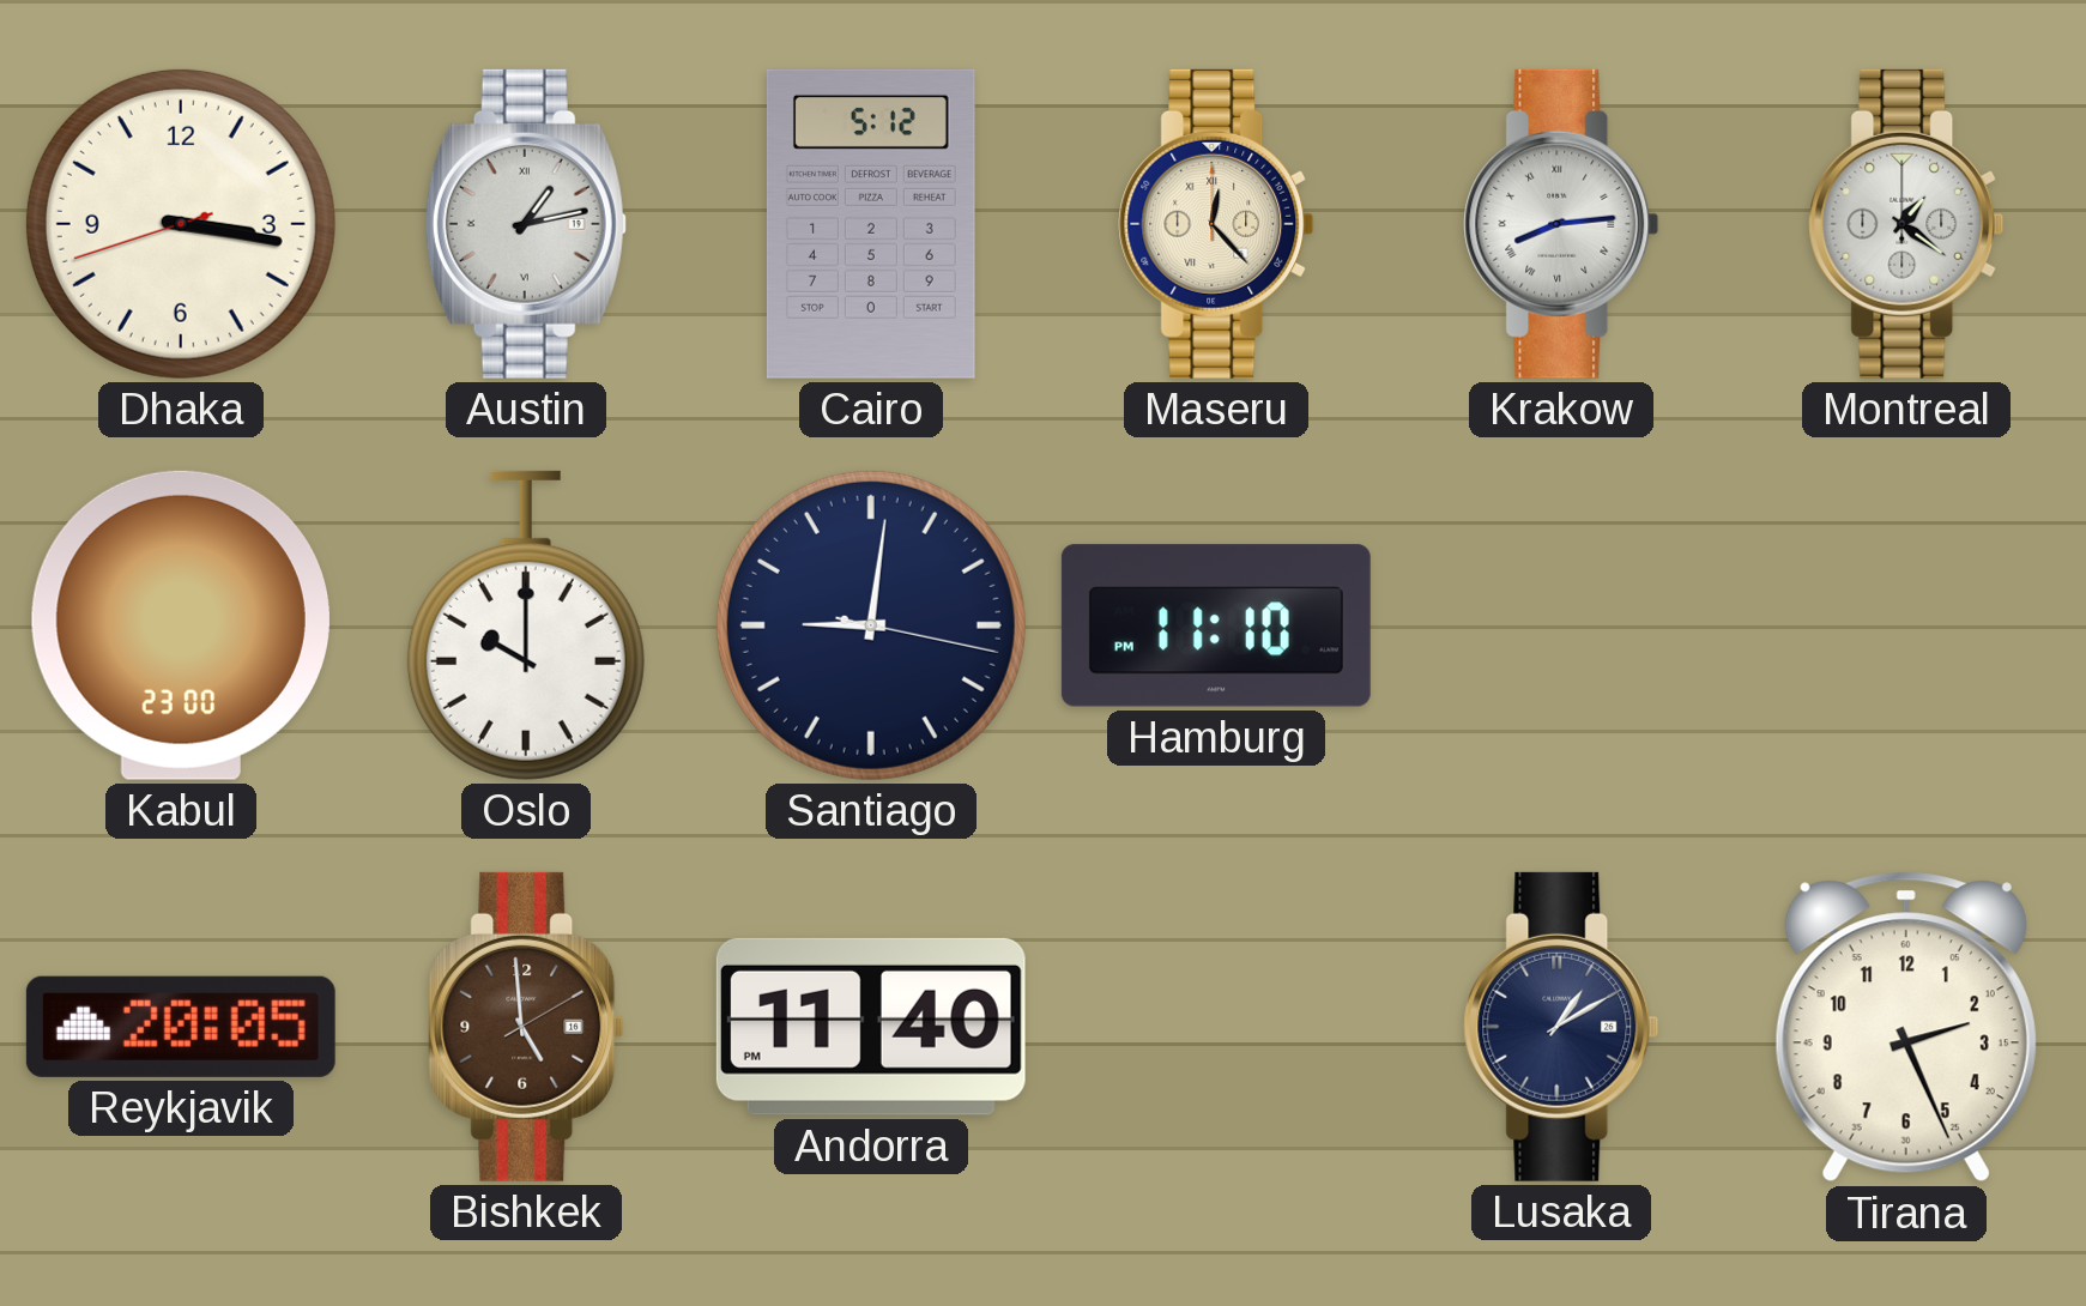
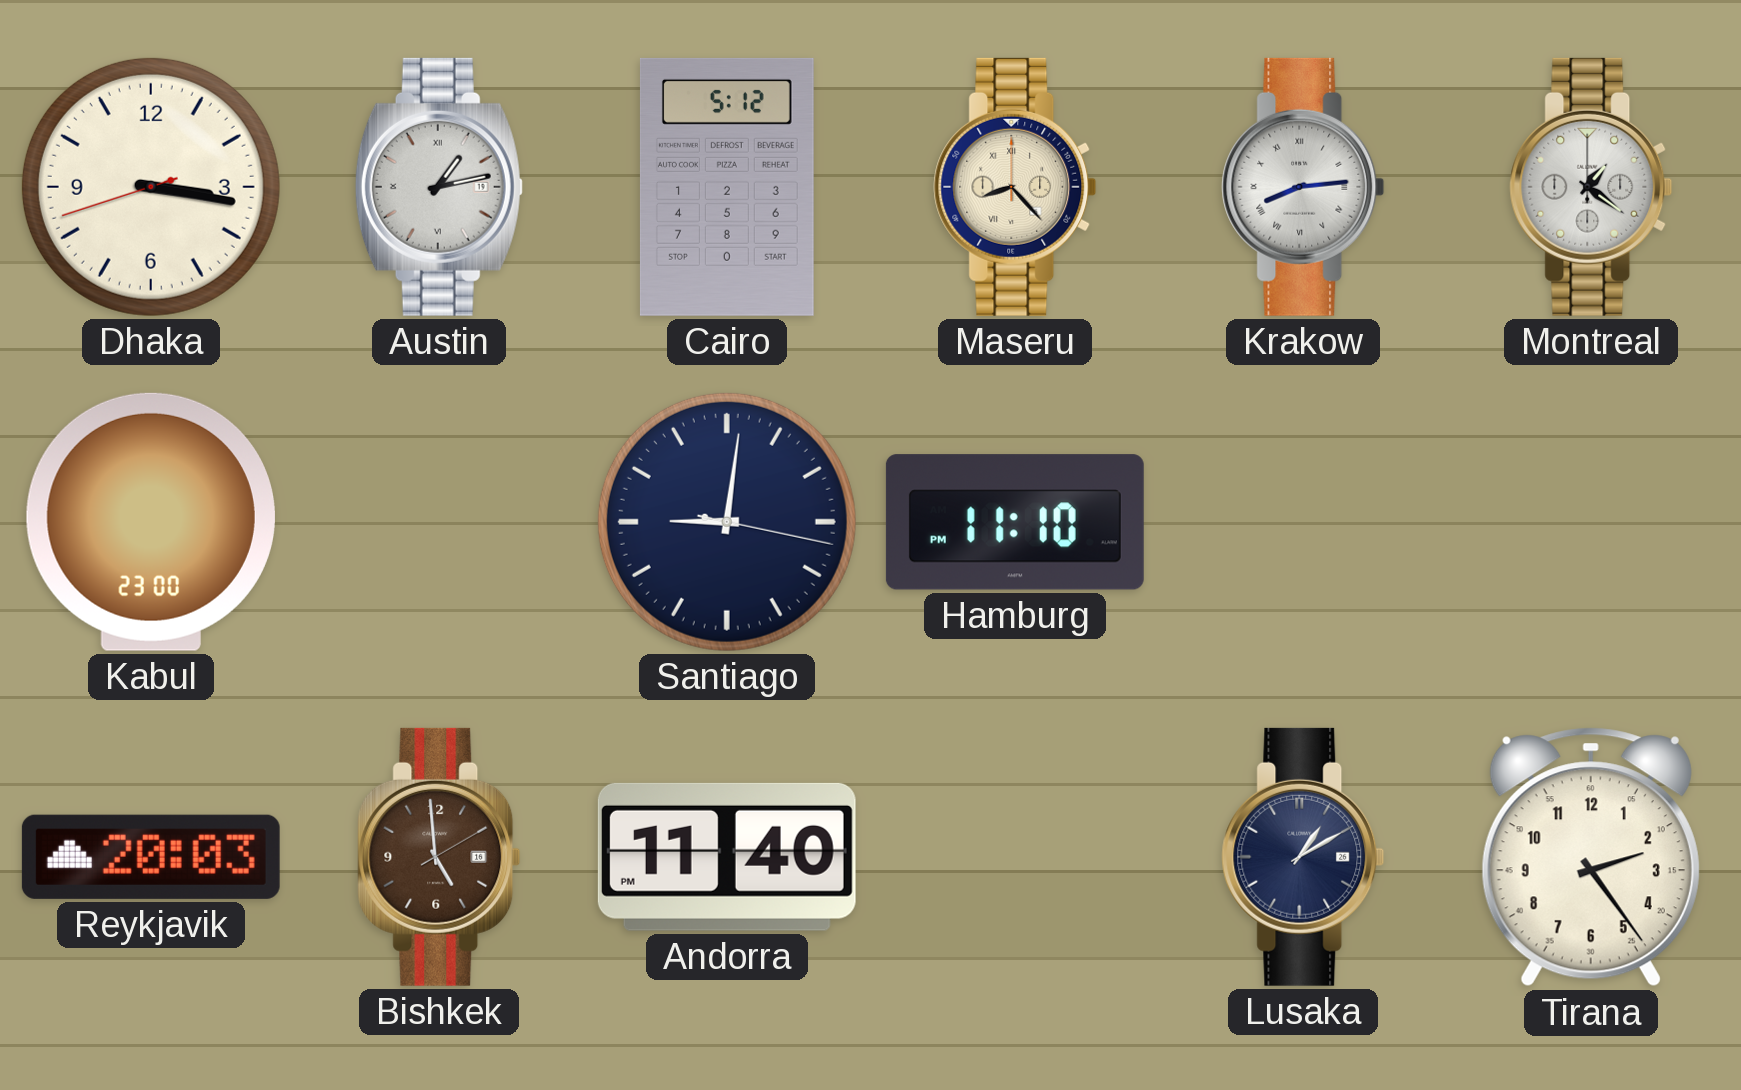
Maseru: 12:23 -> 8:23 (1015, 187)
Oslo: 10:00 -> none (526, 625)
Reykjavik: 20:05 -> 20:03 (151, 857)
Tirana: 2:26 -> 2:24 (1591, 857)
